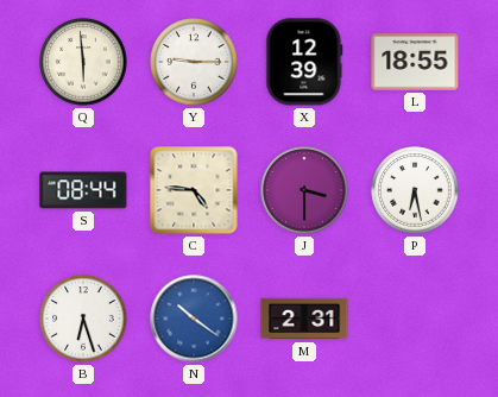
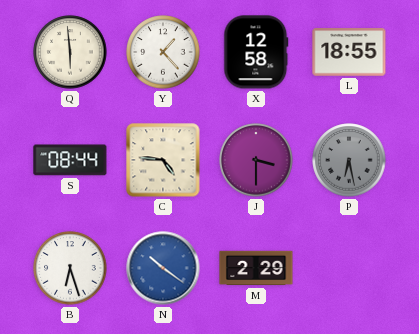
Y: 9:15 -> 1:23 (163, 52)
X: 12:39 -> 12:58 (256, 52)
P dial: white -> grey (349, 160)
M: 2:31 -> 2:29 (256, 268)
